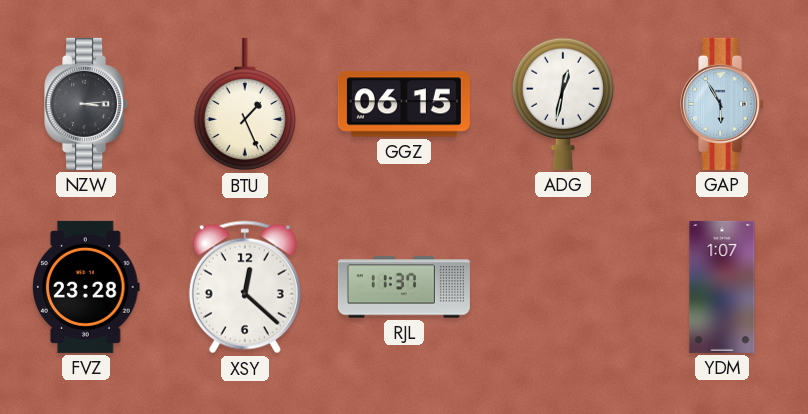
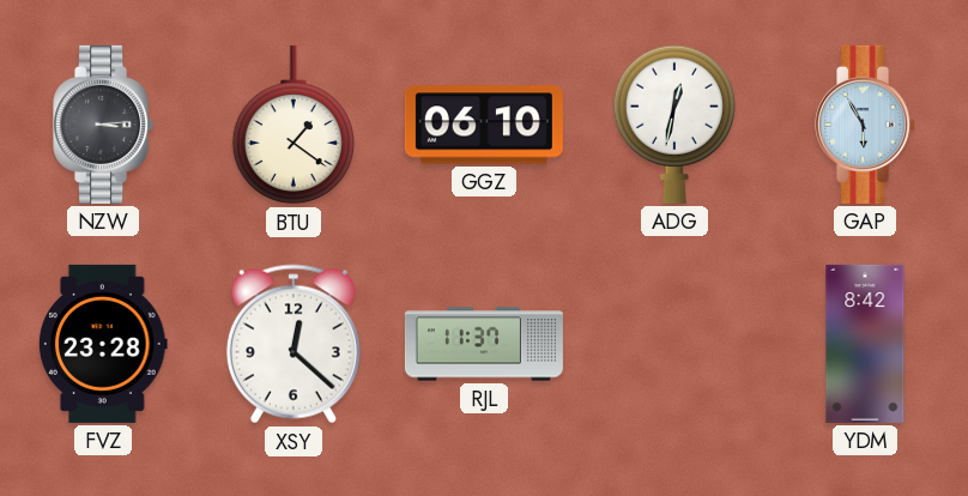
BTU: 1:26 -> 1:21 (294, 125)
GGZ: 06:15 -> 06:10 (484, 125)
YDM: 1:07 -> 8:42 (865, 344)
